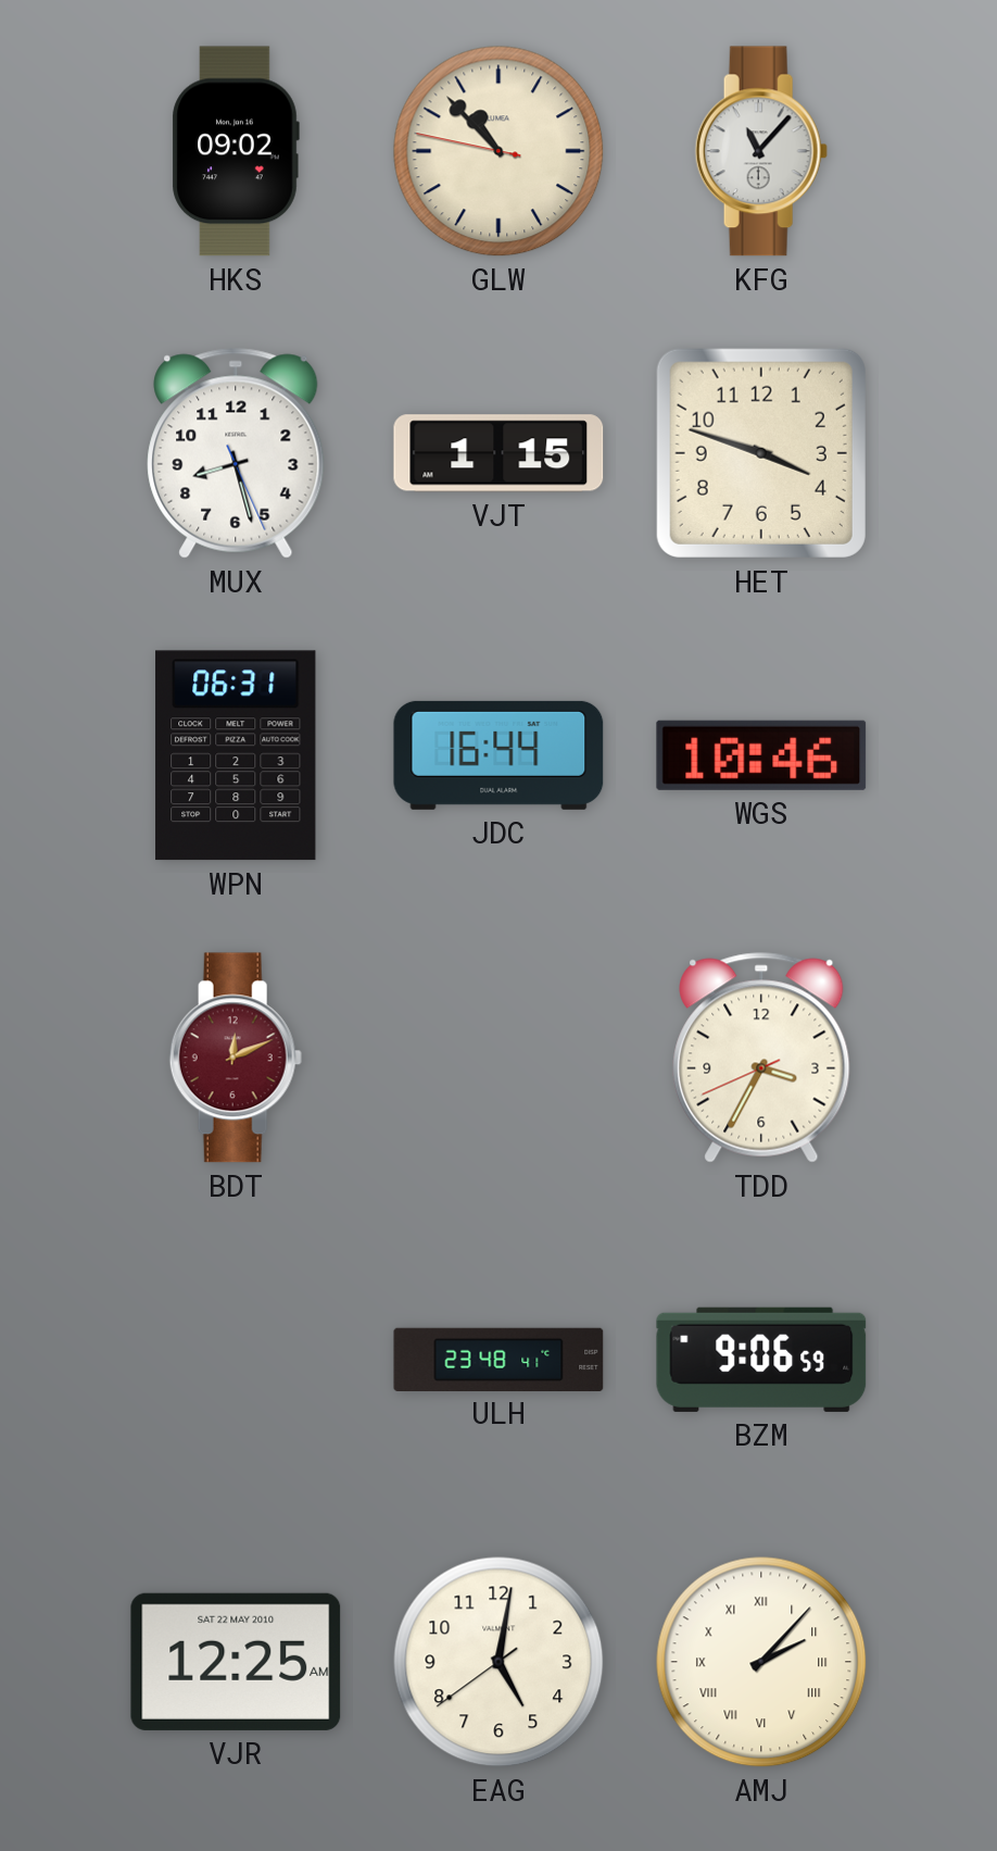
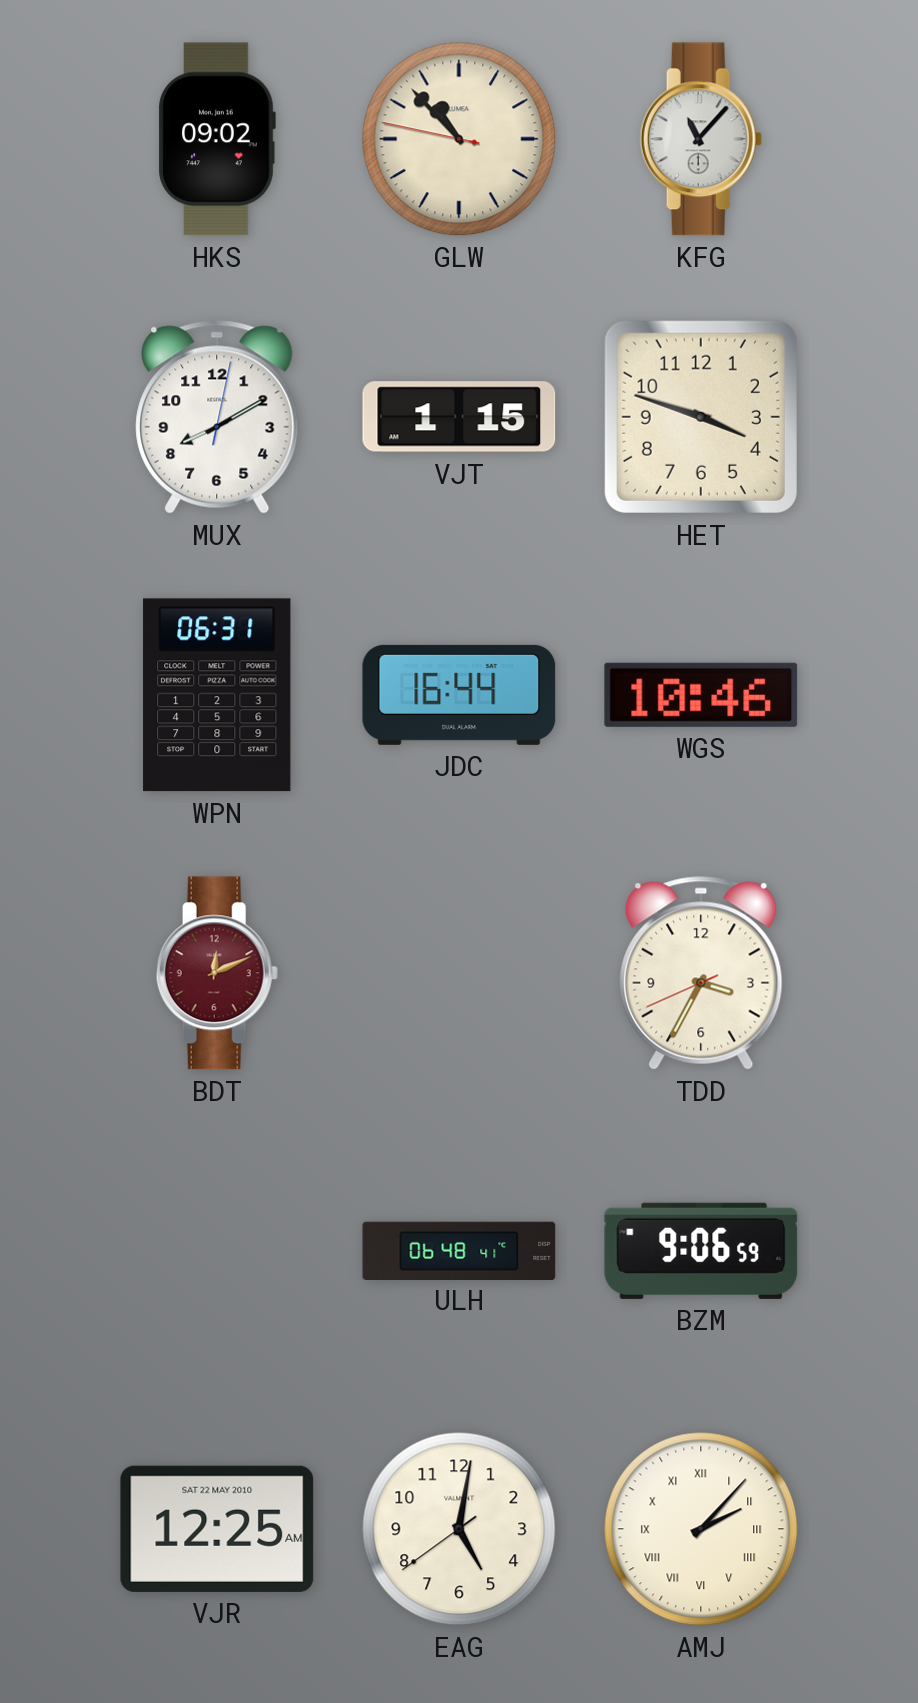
MUX: 8:27 -> 8:10 (217, 417)
ULH: 23:48 -> 06:48 (459, 1250)
